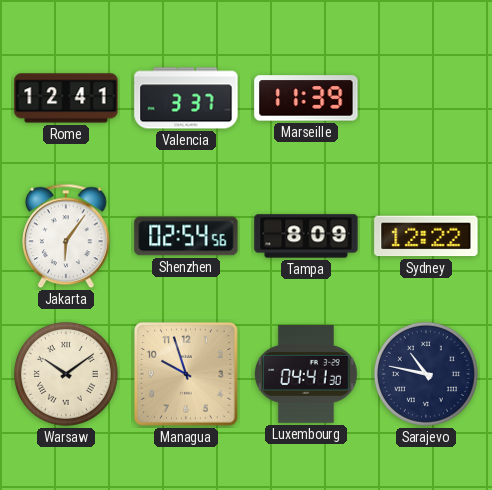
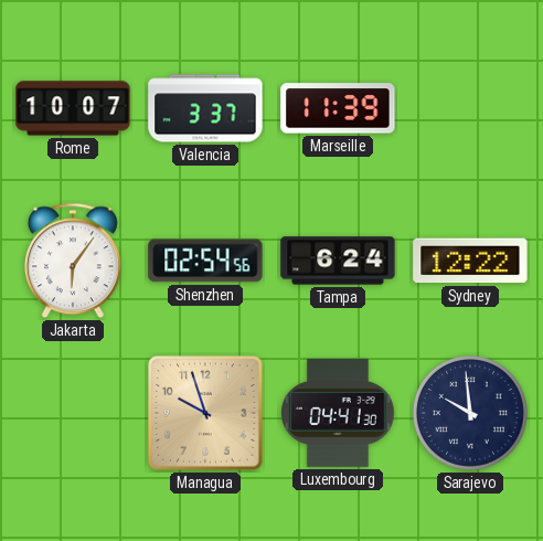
Rome: 12:41 -> 10:07 (73, 108)
Tampa: 8:09 -> 6:24 (338, 261)
Warsaw: 10:09 -> none (66, 374)
Sarajevo: 10:47 -> 9:59 (470, 413)
